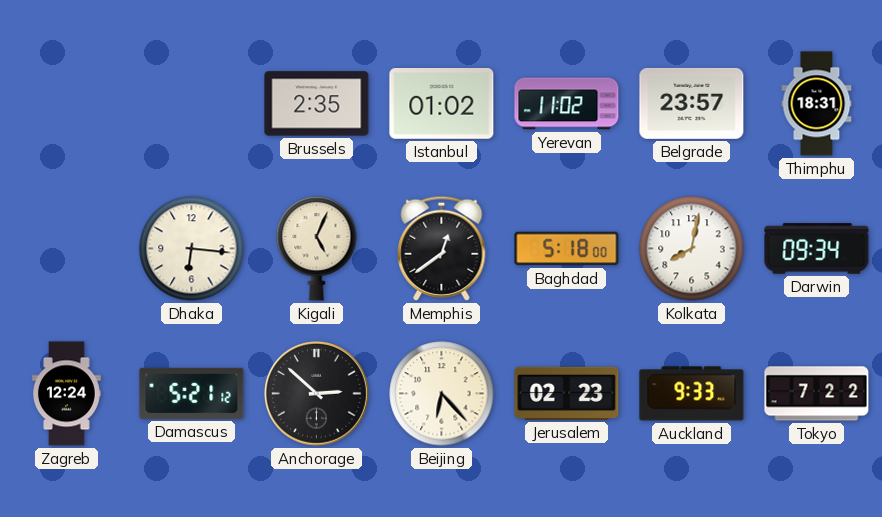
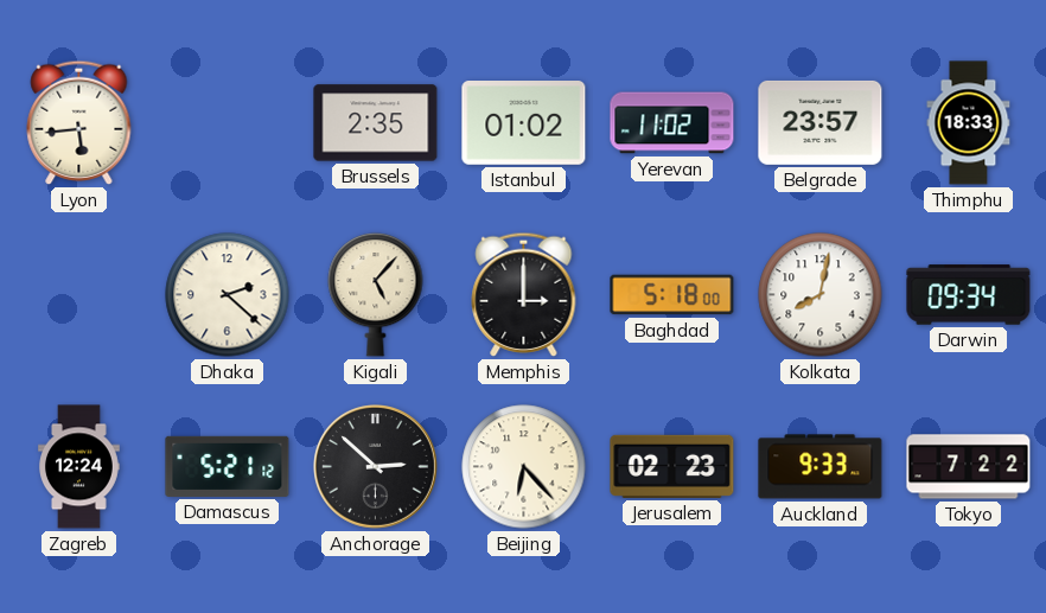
Lyon: none -> 5:44 (79, 122)
Thimphu: 18:31 -> 18:33 (969, 123)
Dhaka: 6:16 -> 2:22 (228, 295)
Kigali: 5:04 -> 5:07 (376, 294)
Memphis: 12:39 -> 3:00 (524, 294)
